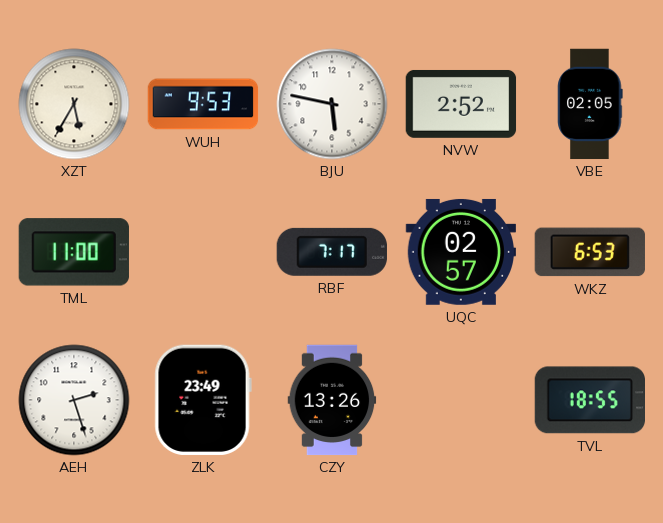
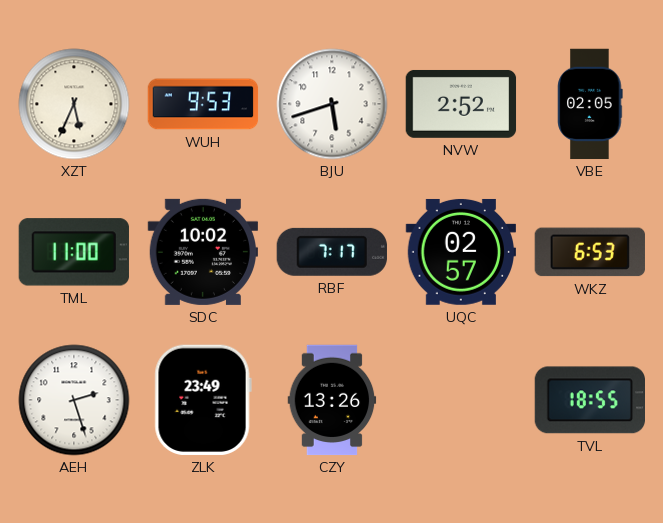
XZT: 5:35 -> 5:34 (74, 104)
BJU: 5:47 -> 5:42 (332, 104)
SDC: none -> 10:02 (202, 252)
